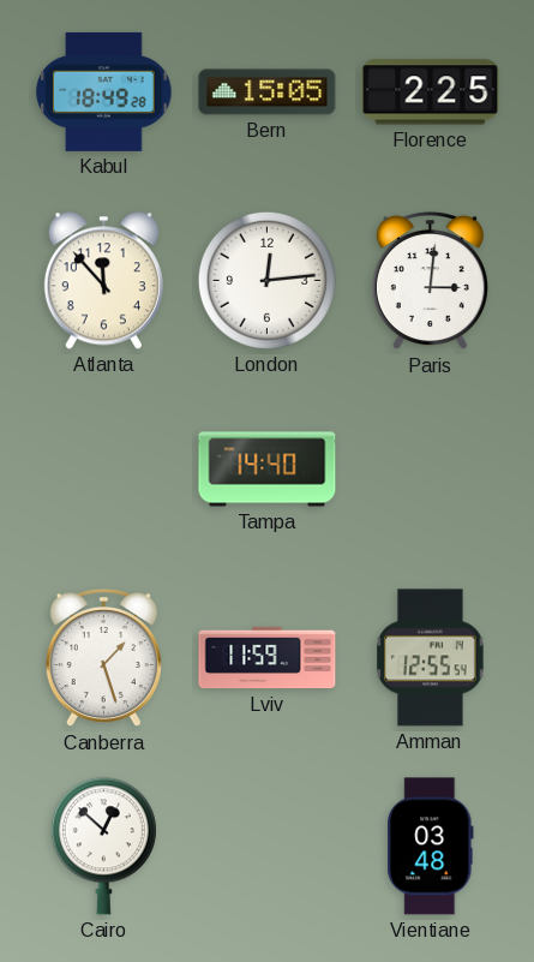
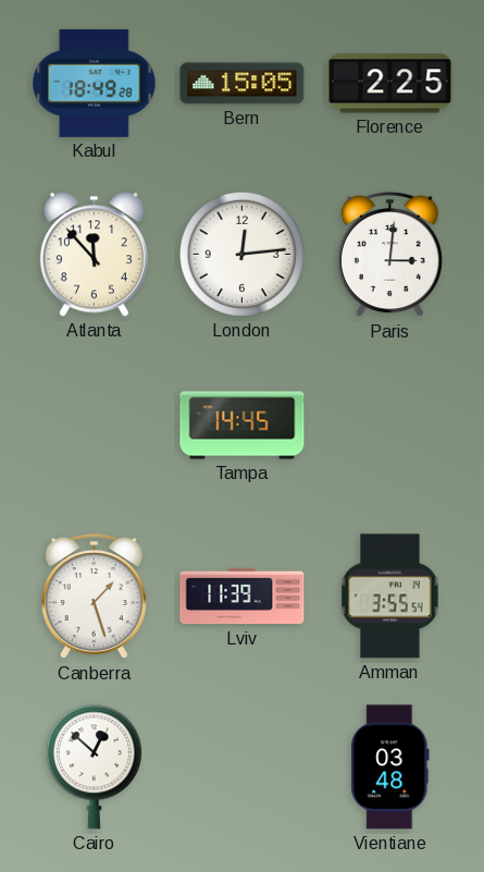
Tampa: 14:40 -> 14:45 (243, 426)
Lviv: 11:59 -> 11:39 (243, 597)
Amman: 12:55 -> 3:55 (390, 597)
